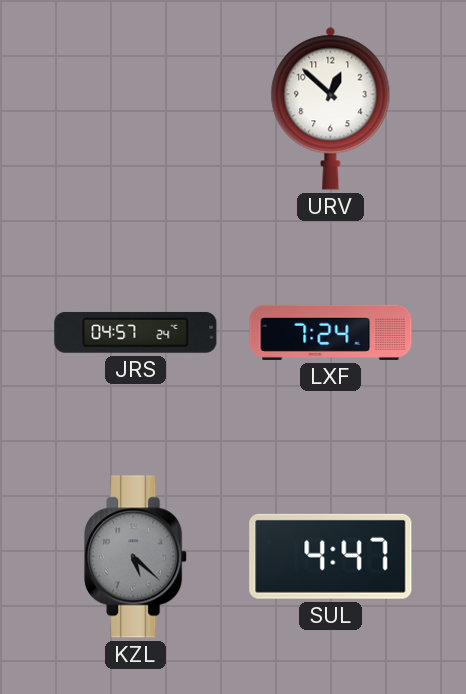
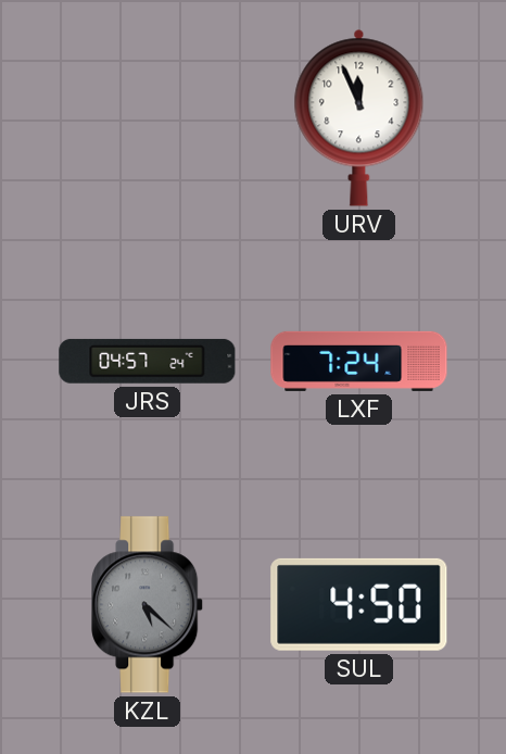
URV: 12:52 -> 11:56 (359, 117)
SUL: 4:47 -> 4:50 (359, 604)
